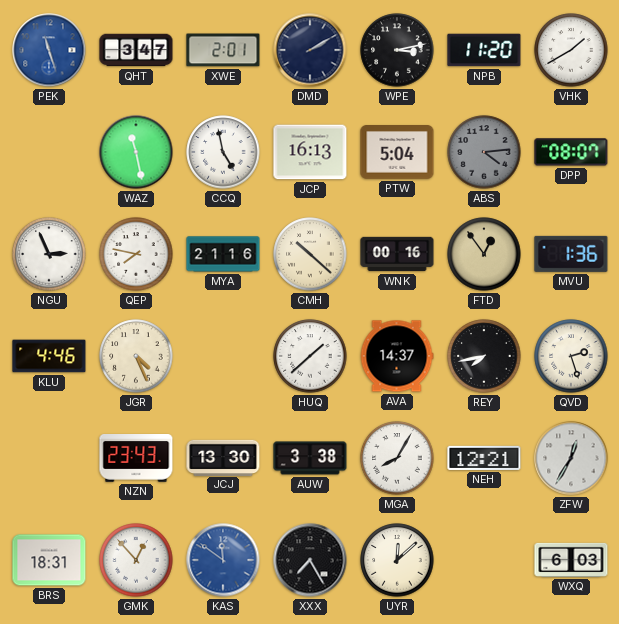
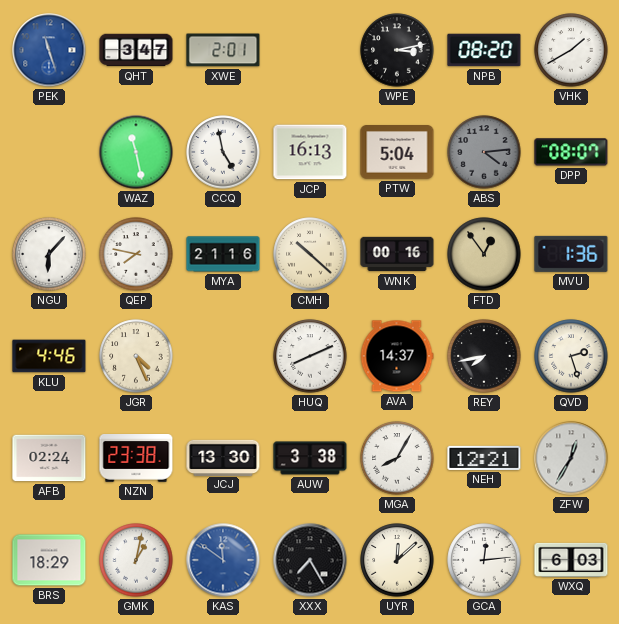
DMD: 2:10 -> none (310, 50)
NPB: 11:20 -> 08:20 (484, 50)
NGU: 2:56 -> 6:07 (49, 254)
HUQ: 1:38 -> 8:11 (310, 356)
AFB: none -> 02:24 (49, 458)
NZN: 23:43 -> 23:38 (136, 459)
BRS: 18:31 -> 18:29 (49, 560)
GMK: 12:53 -> 1:02 (136, 560)
GCA: none -> 12:14 (484, 560)
